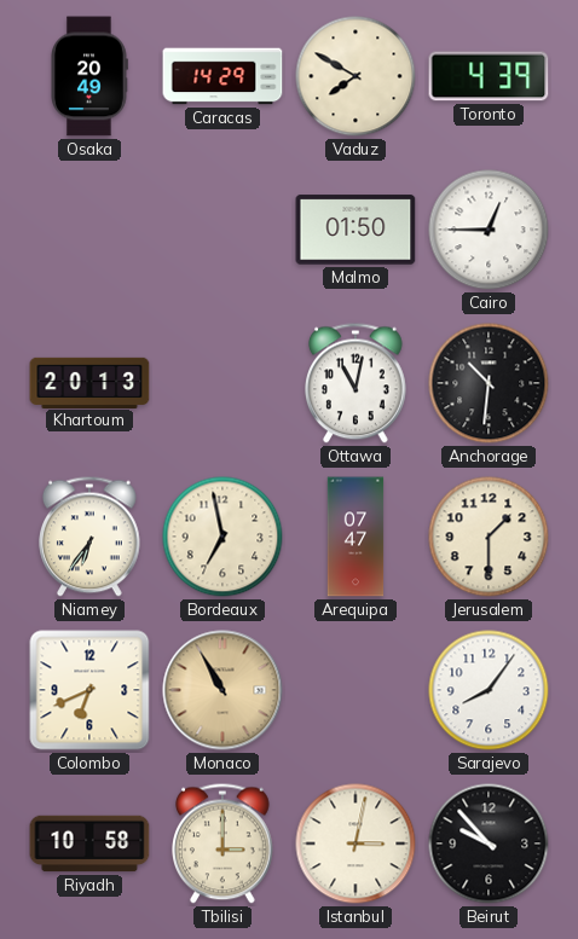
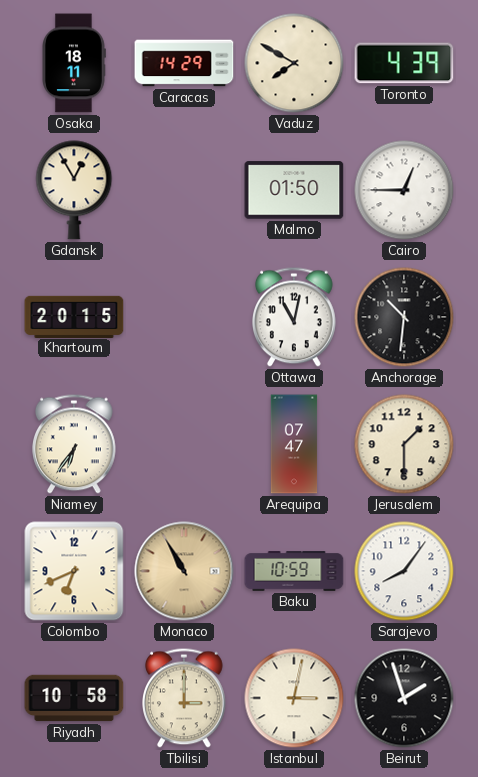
Osaka: 20:49 -> 18:11 (74, 63)
Gdansk: none -> 12:55 (74, 190)
Khartoum: 20:13 -> 20:15 (74, 316)
Bordeaux: 6:58 -> none (222, 537)
Baku: none -> 10:59 (294, 571)
Beirut: 9:53 -> 1:57 (404, 698)
